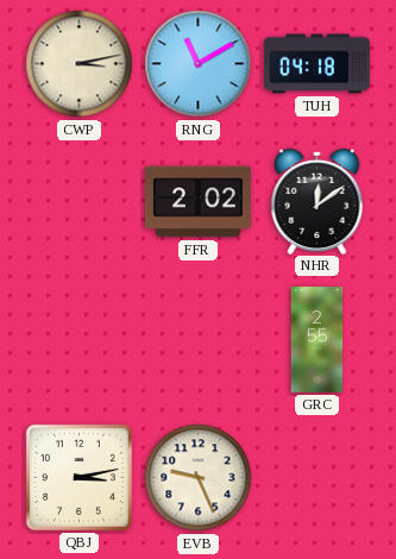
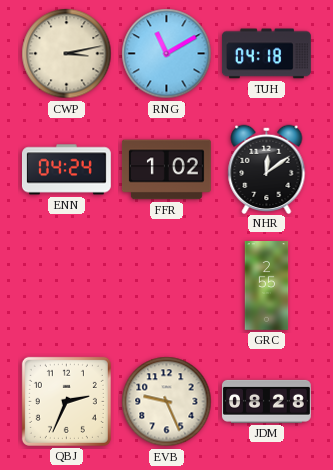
ENN: none -> 04:24 (66, 170)
FFR: 2:02 -> 1:02 (166, 170)
QBJ: 3:13 -> 2:34 (66, 401)
JDM: none -> 08:28 (266, 401)
